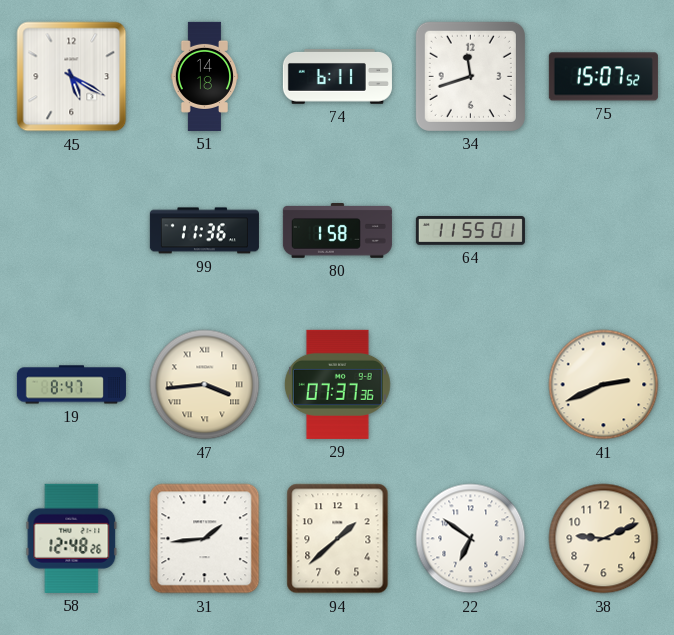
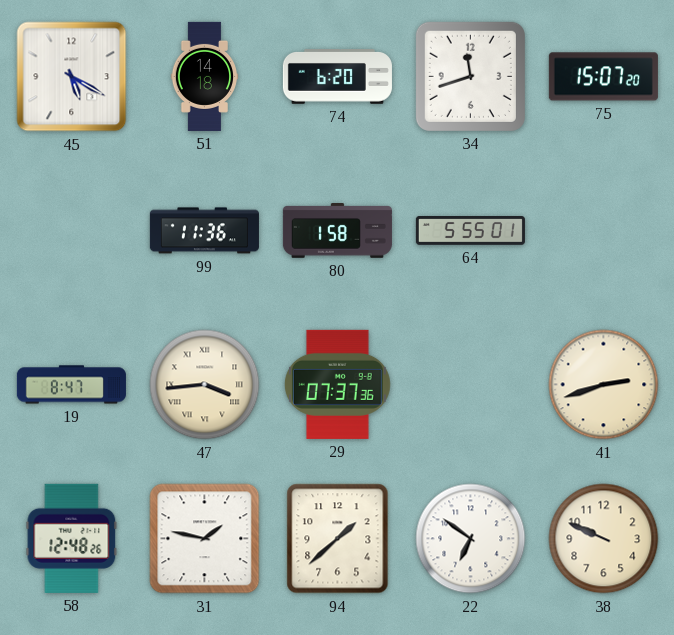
74: 6:11 -> 6:20 (337, 77)
75: 15:07:52 -> 15:07:20 (603, 77)
64: 11:55 -> 5:55 (470, 231)
41: 2:41 -> 2:42 (604, 385)
31: 1:44 -> 1:47 (205, 539)
38: 9:11 -> 9:49 (604, 539)
